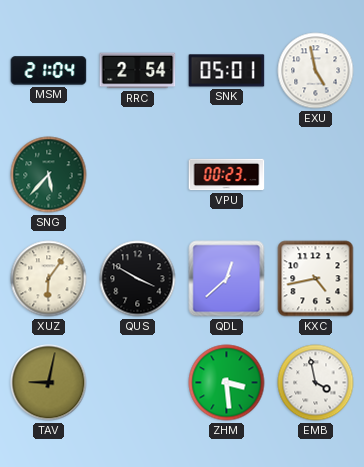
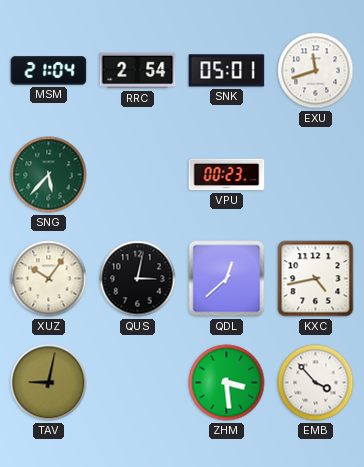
EXU: 4:58 -> 11:42 (316, 71)
XUZ: 6:06 -> 10:06 (49, 279)
QUS: 3:50 -> 3:02 (138, 279)
EMB: 3:58 -> 3:53 (316, 383)
